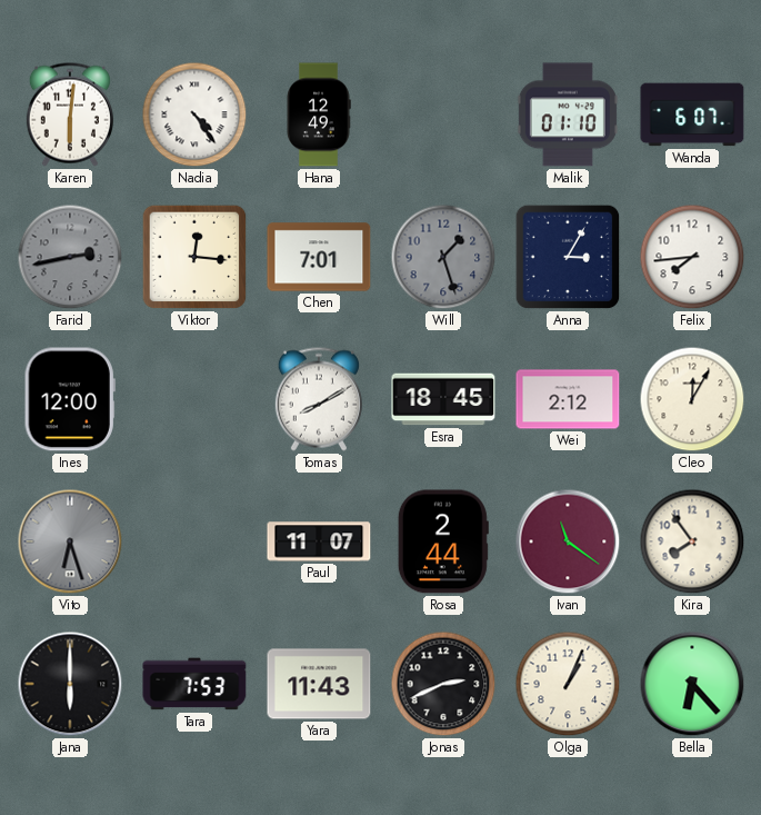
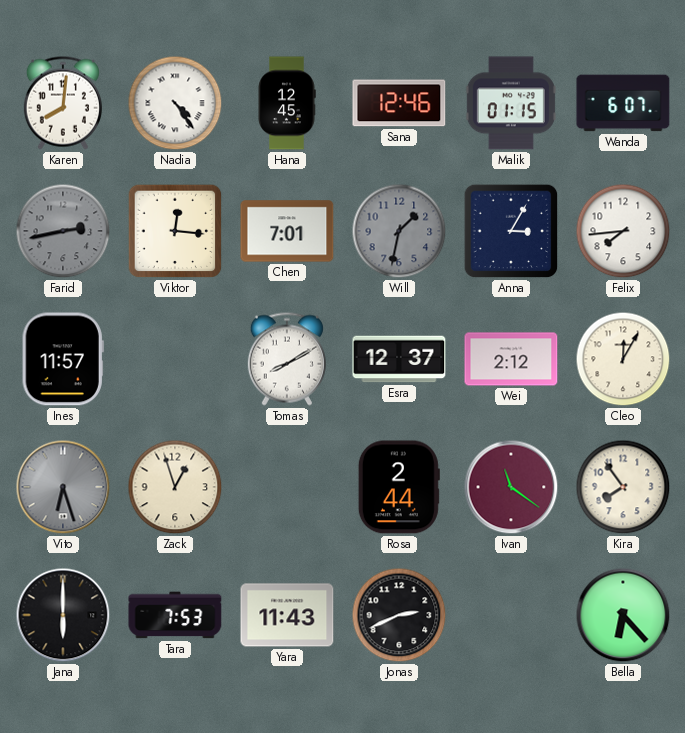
Karen: 6:01 -> 8:01 (63, 103)
Hana: 12:49 -> 12:45 (287, 103)
Sana: none -> 12:46 (399, 103)
Malik: 01:10 -> 01:15 (511, 103)
Will: 1:27 -> 1:32 (399, 231)
Ines: 12:00 -> 11:57 (63, 359)
Esra: 18:45 -> 12:37 (399, 359)
Zack: none -> 12:57 (175, 487)
Paul: 11:07 -> none (319, 541)
Olga: 1:04 -> none (568, 684)
